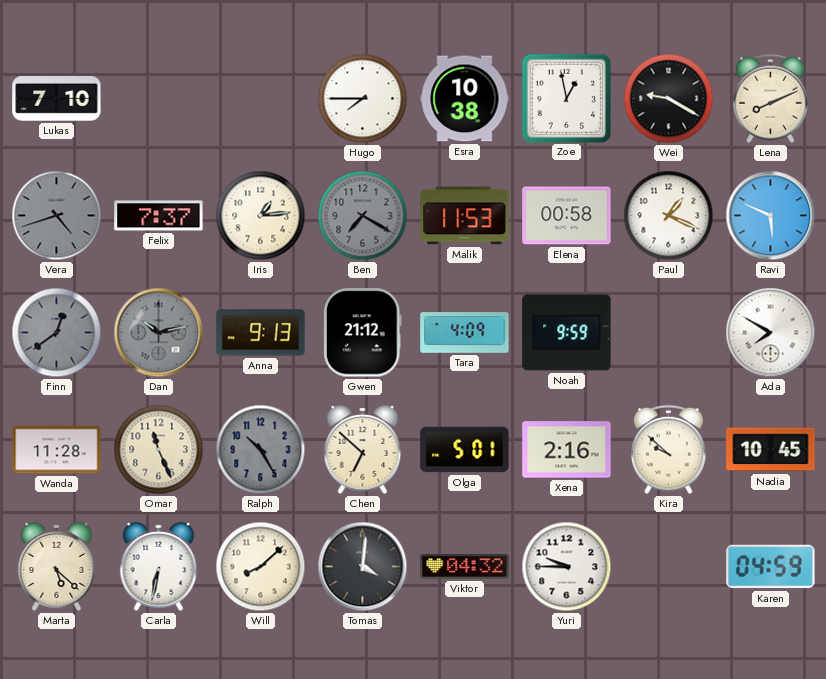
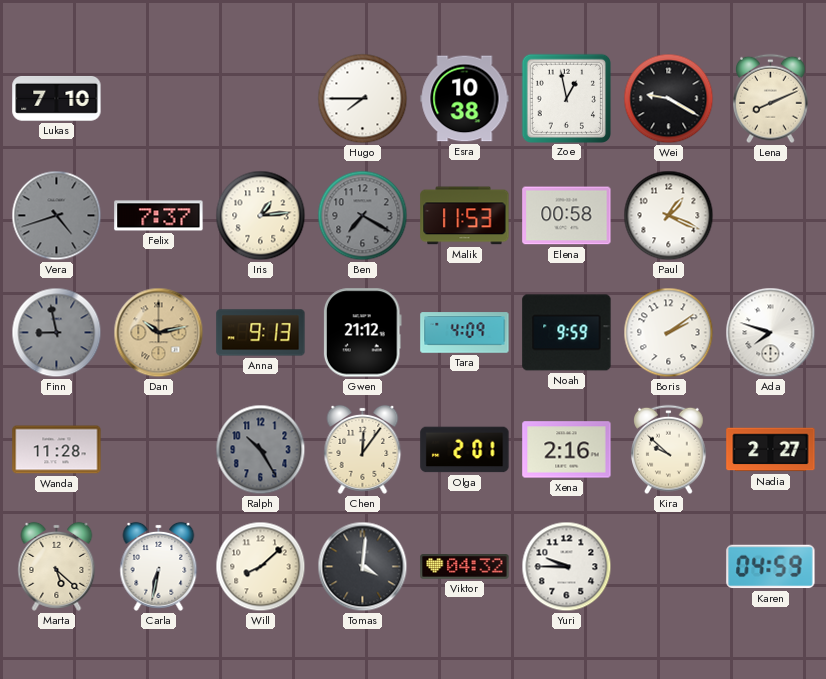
Ravi: 5:49 -> none (771, 216)
Finn: 12:39 -> 8:58 (57, 333)
Dan dial: grey -> champagne (159, 333)
Boris: none -> 2:09 (669, 333)
Ada: 7:50 -> 7:48 (771, 333)
Omar: 11:26 -> none (159, 450)
Chen: 6:52 -> 12:06 (363, 449)
Olga: 5:01 -> 2:01 (465, 450)
Nadia: 10:45 -> 2:27 (771, 450)
